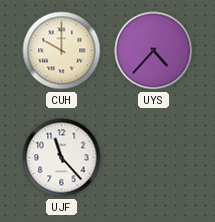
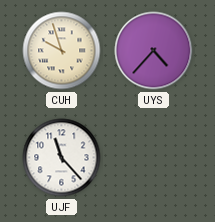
CUH: 10:00 -> 9:57 (62, 51)
